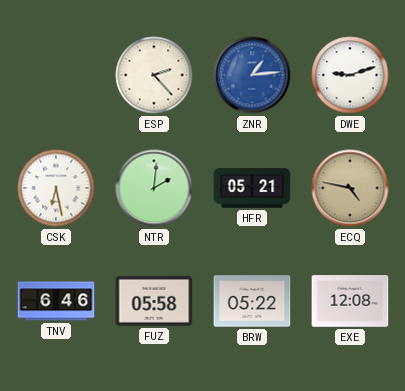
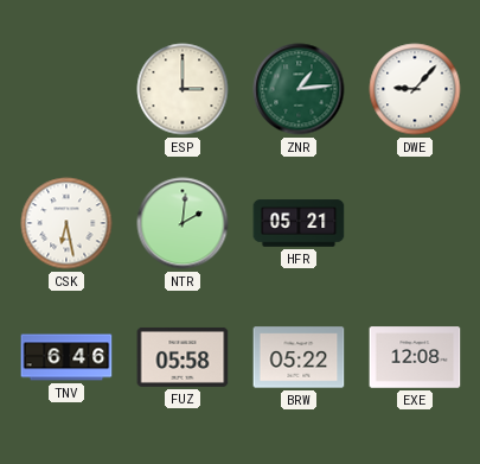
ESP: 2:23 -> 3:00 (183, 89)
ZNR dial: blue -> green (299, 89)
DWE: 9:12 -> 9:07 (415, 89)
ECQ: 4:47 -> none (350, 188)
